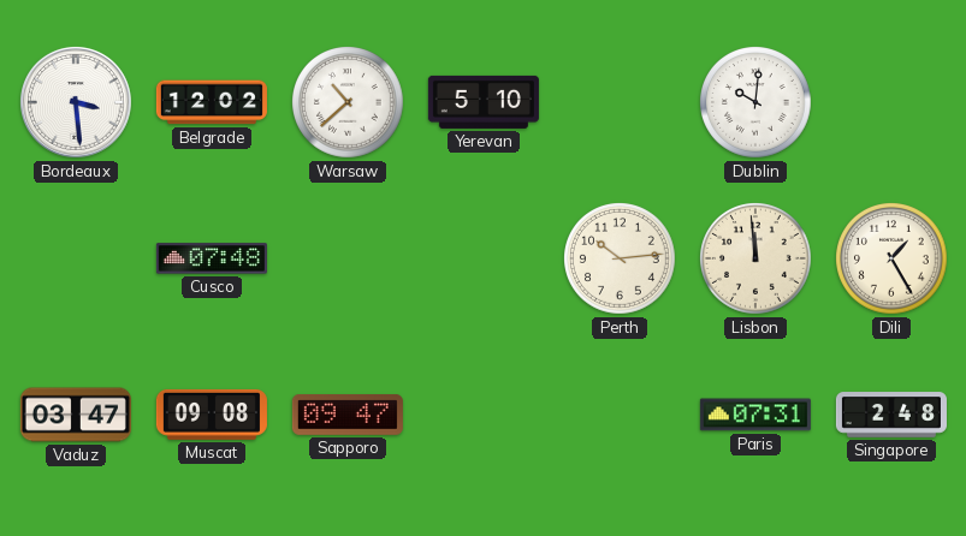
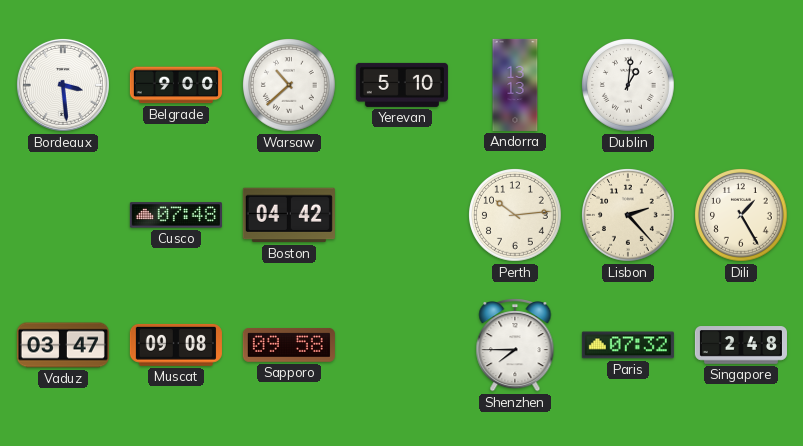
Belgrade: 12:02 -> 9:00 (176, 85)
Andorra: none -> 13:13 (515, 85)
Dublin: 10:01 -> 1:01 (629, 86)
Boston: none -> 04:42 (289, 215)
Lisbon: 11:59 -> 2:23 (629, 216)
Sapporo: 09:47 -> 09:58 (289, 346)
Shenzhen: none -> 7:45 (515, 346)
Paris: 07:31 -> 07:32 (628, 345)
